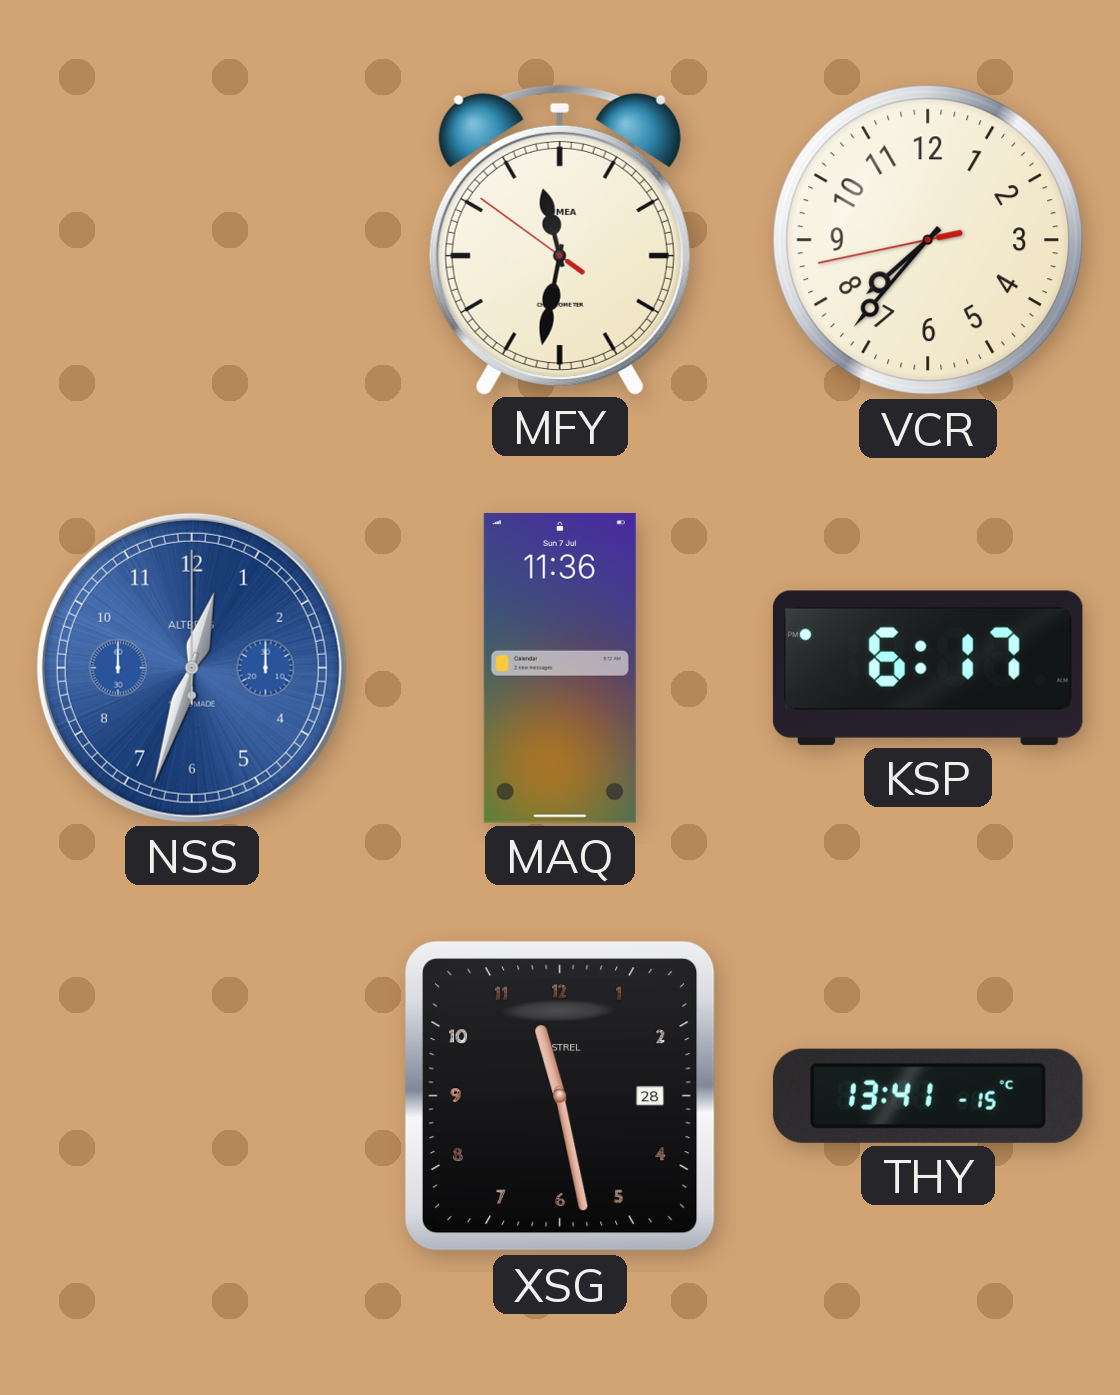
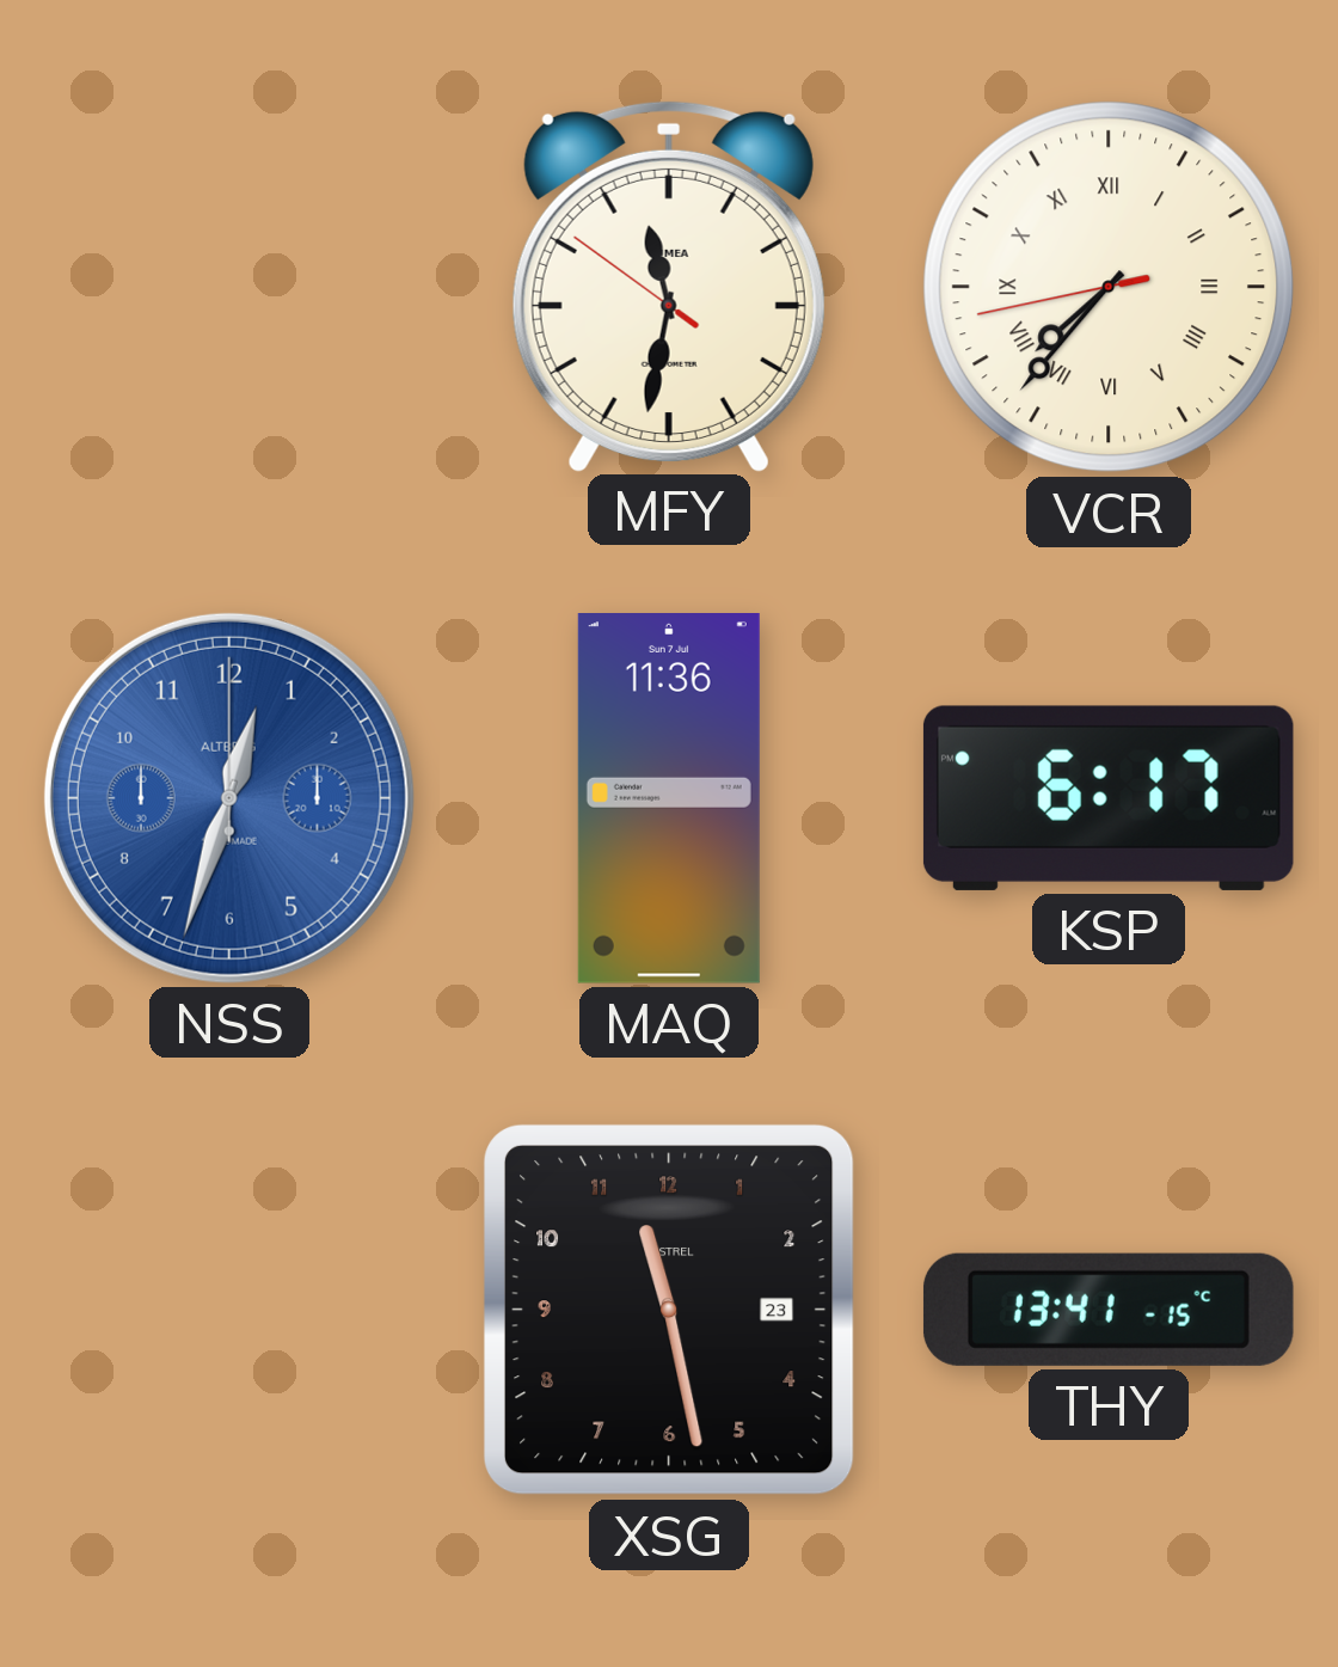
VCR numerals: Arabic -> Roman (1109, 287)
XSG date: 28 -> 23 (670, 1311)
